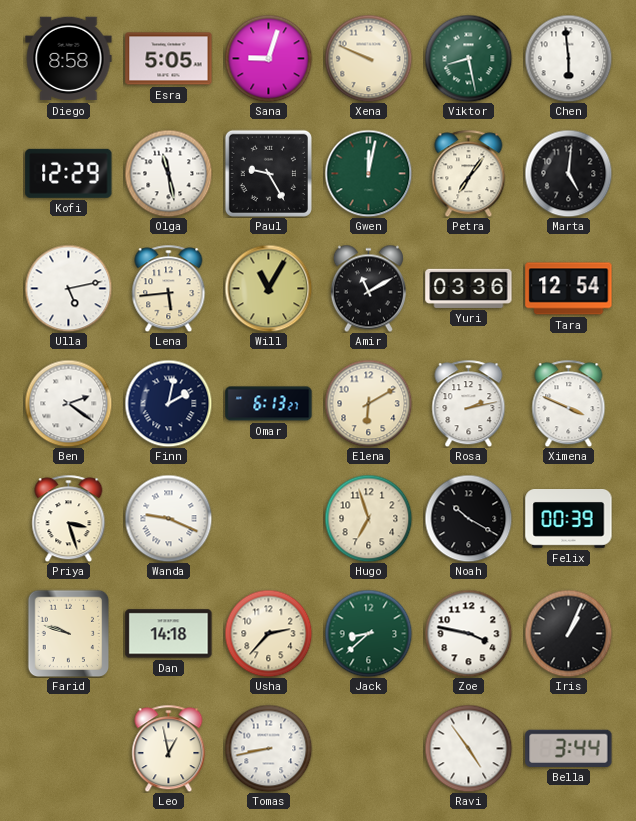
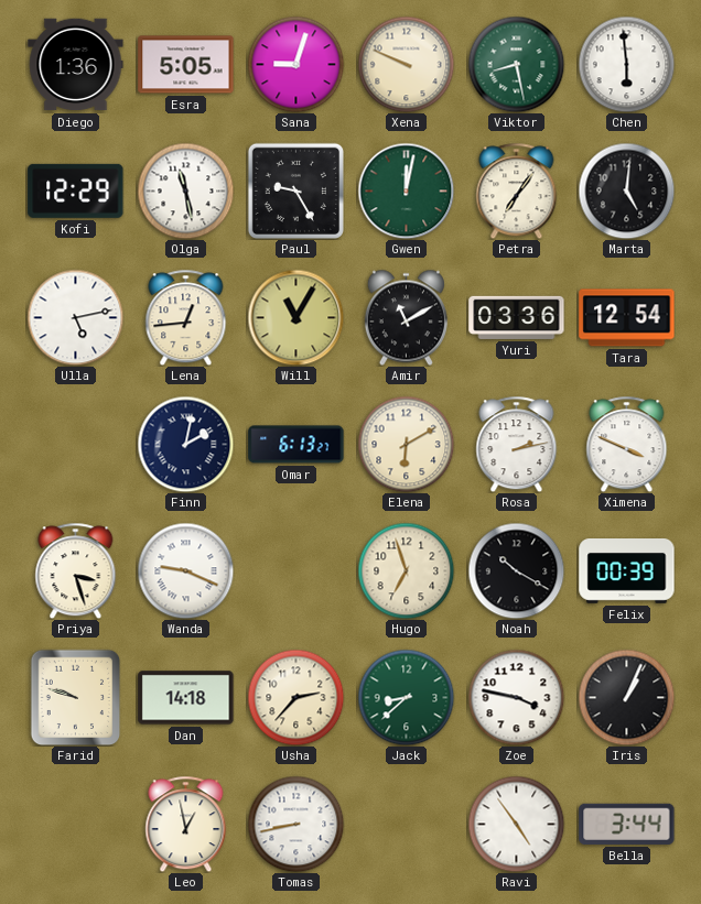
Diego: 8:58 -> 1:36 (76, 65)
Lena: 5:44 -> 12:44 (186, 317)
Ben: 2:21 -> none (68, 403)
